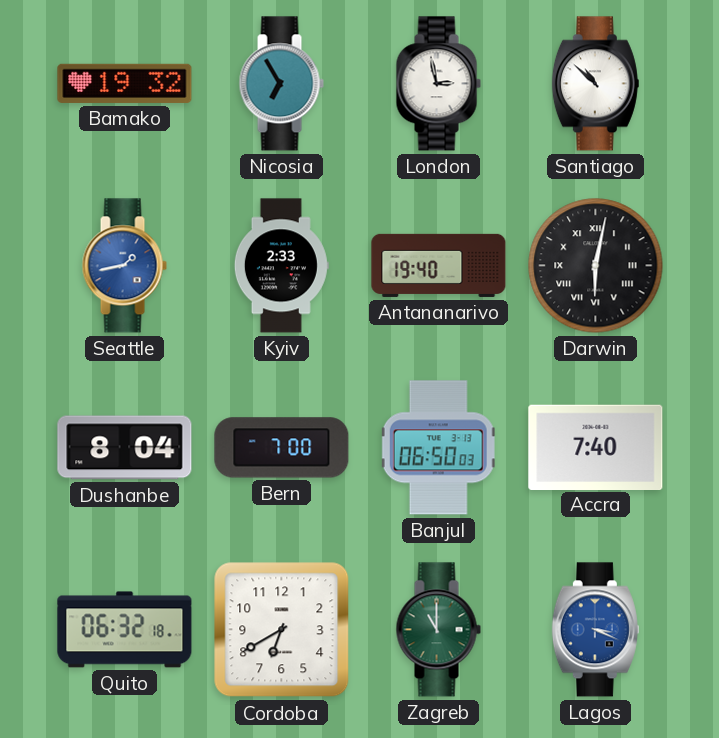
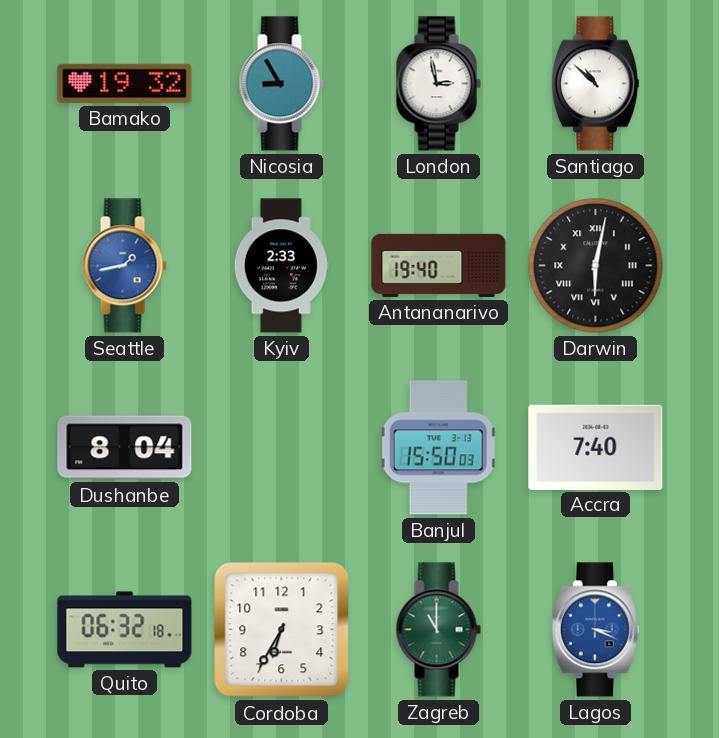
Nicosia: 6:55 -> 8:55 (281, 84)
Bern: 7:00 -> none (282, 448)
Banjul: 06:50 -> 15:50 (438, 448)
Cordoba: 6:40 -> 6:35 (282, 630)
